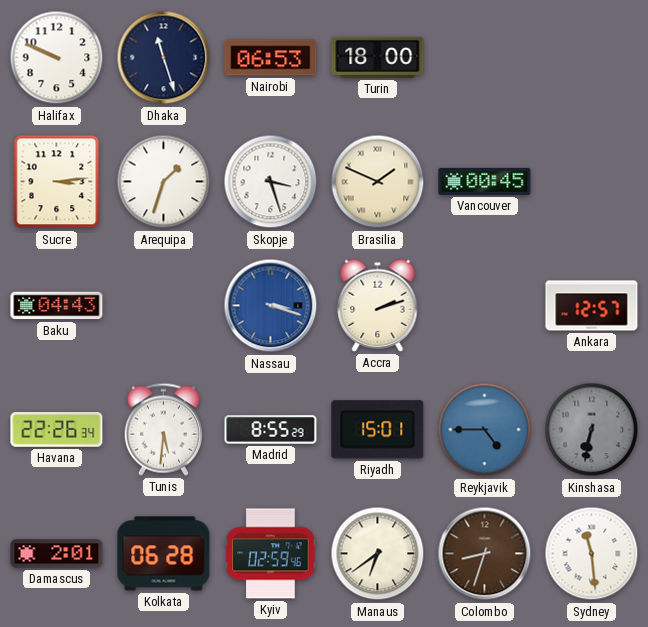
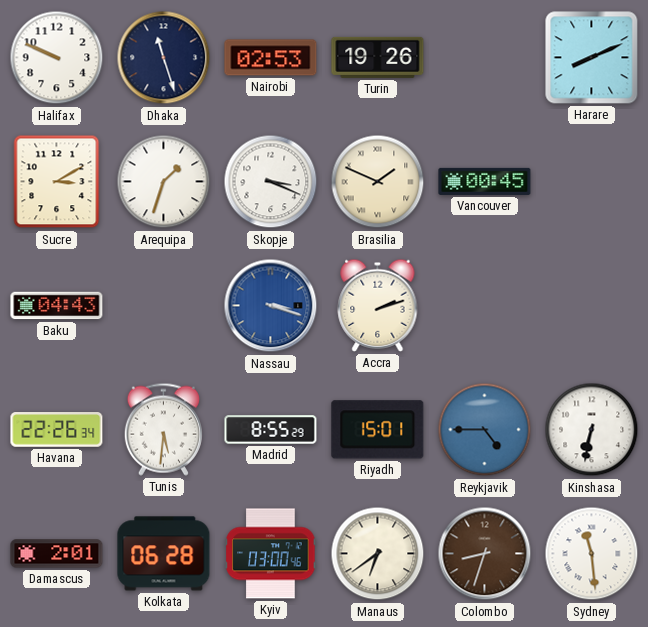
Nairobi: 06:53 -> 02:53 (271, 58)
Turin: 18:00 -> 19:26 (378, 57)
Harare: none -> 8:11 (592, 58)
Sucre: 3:14 -> 3:10 (57, 182)
Skopje: 3:27 -> 3:19 (271, 182)
Ankara: 12:57 -> none (592, 306)
Kinshasa dial: grey -> white (592, 430)
Kyiv: 02:59 -> 03:00 (271, 554)
